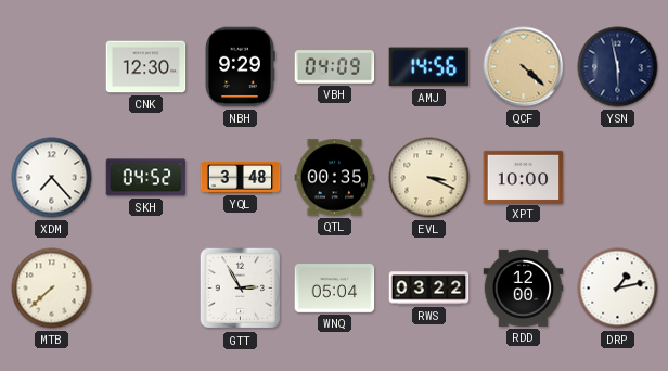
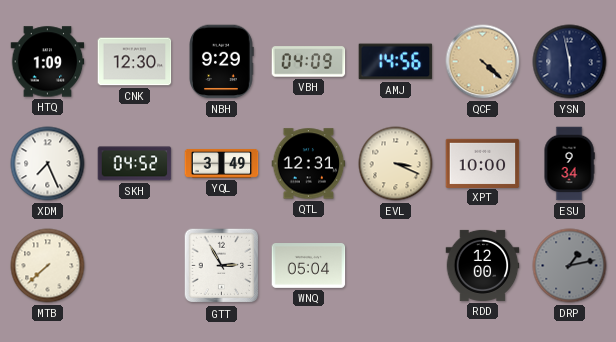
HTQ: none -> 1:09 (48, 62)
XDM: 7:23 -> 7:26 (48, 164)
YQL: 3:48 -> 3:49 (222, 164)
QTL: 00:35 -> 12:31 (309, 164)
ESU: none -> 9:34 (569, 164)
RWS: 03:22 -> none (429, 289)
DRP dial: white -> grey (570, 266)
